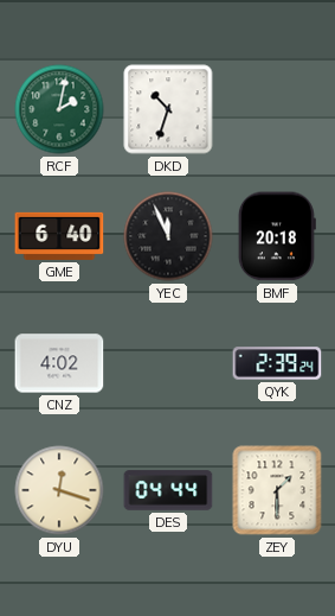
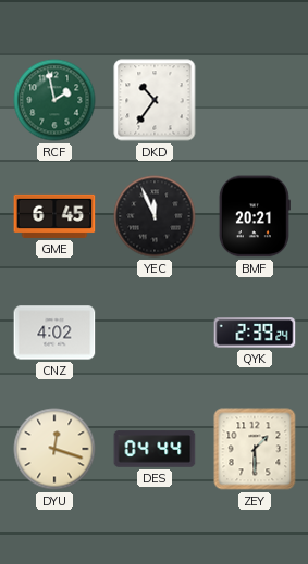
RCF: 2:02 -> 1:58 (54, 100)
DKD: 10:33 -> 10:36 (155, 100)
GME: 6:40 -> 6:45 (54, 216)
BMF: 20:18 -> 20:21 (255, 216)
